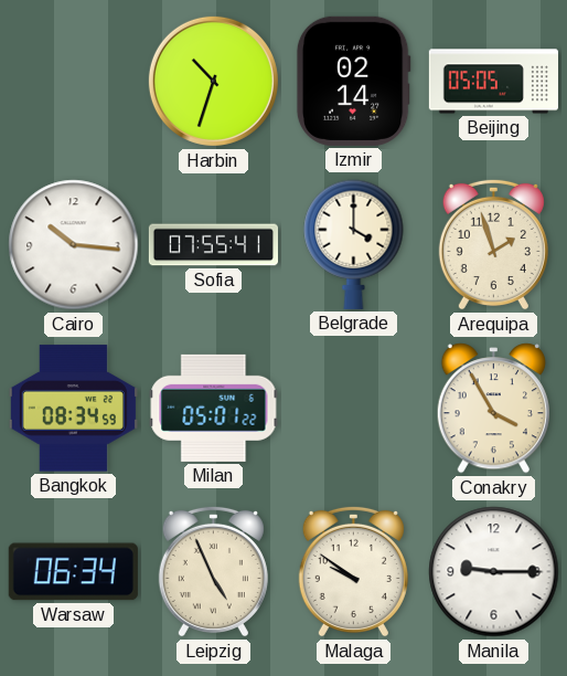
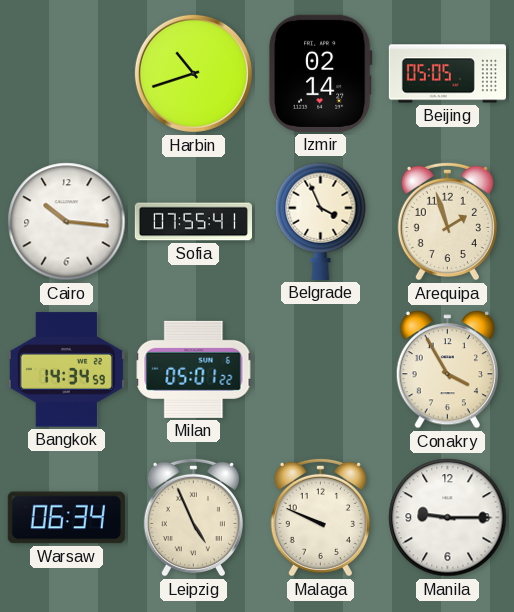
Harbin: 10:33 -> 10:42 (193, 73)
Belgrade: 4:00 -> 3:56 (321, 221)
Bangkok: 08:34 -> 14:34 (66, 370)
Malaga: 9:51 -> 9:49 (320, 517)
